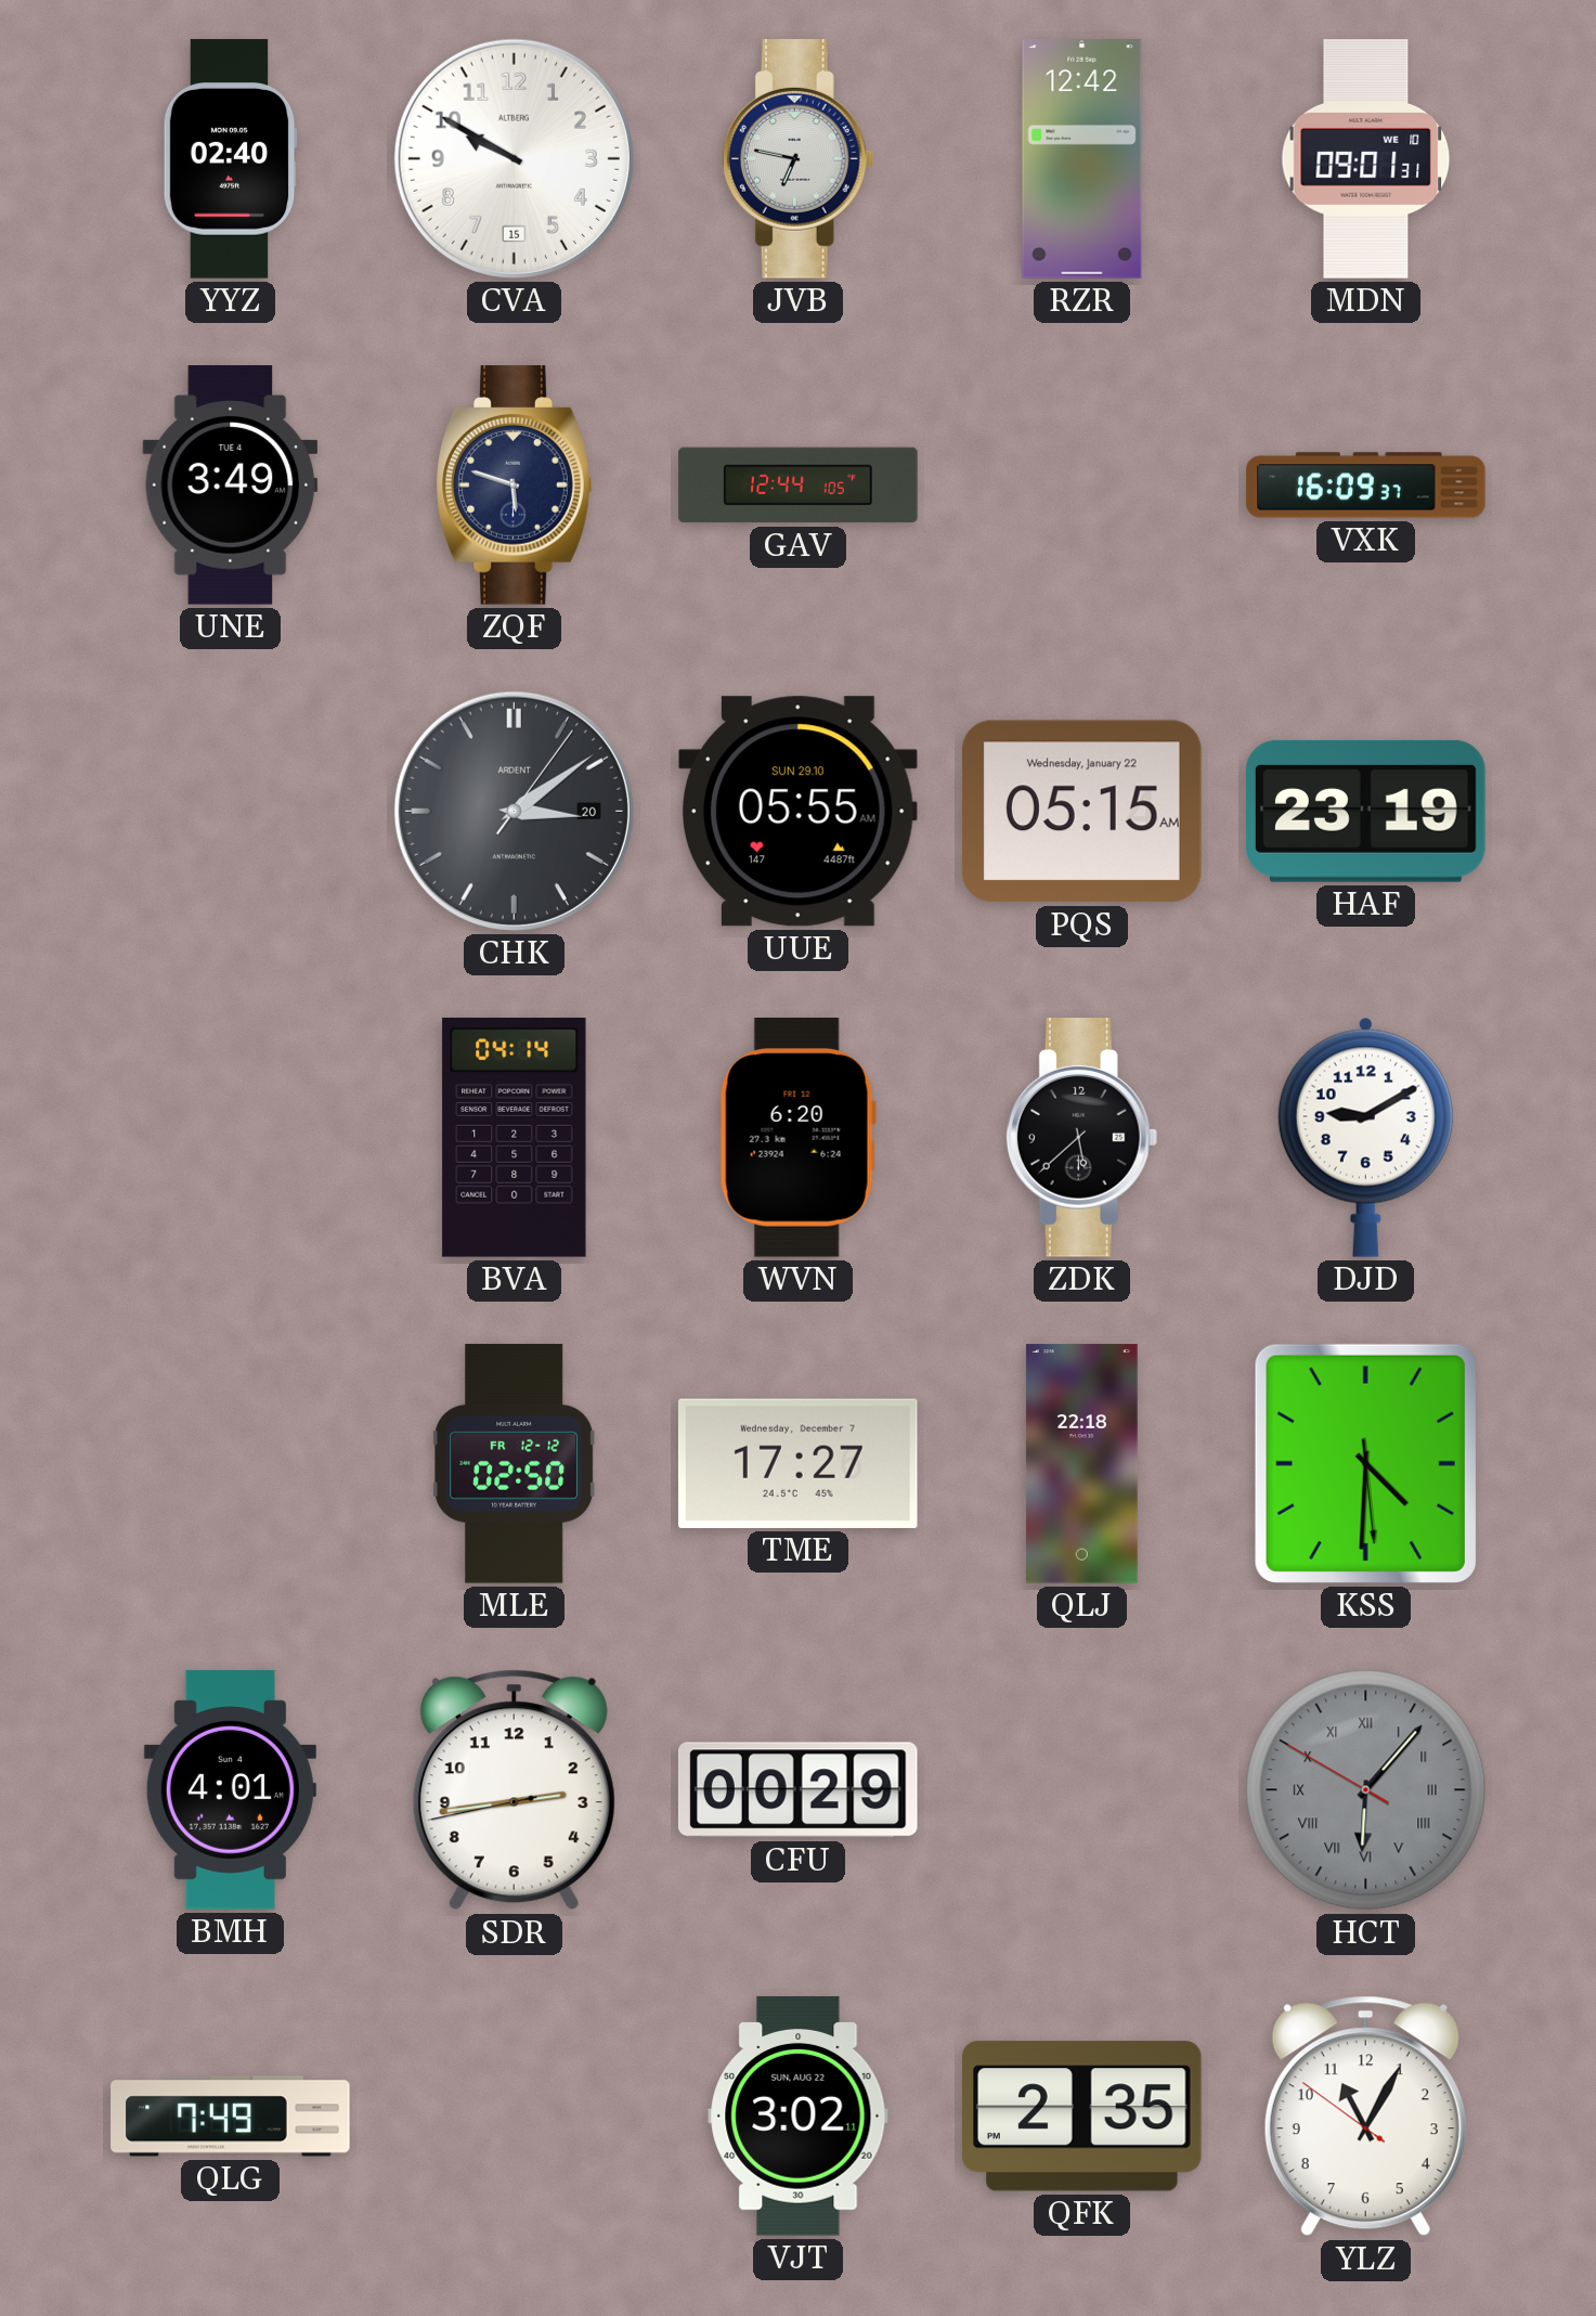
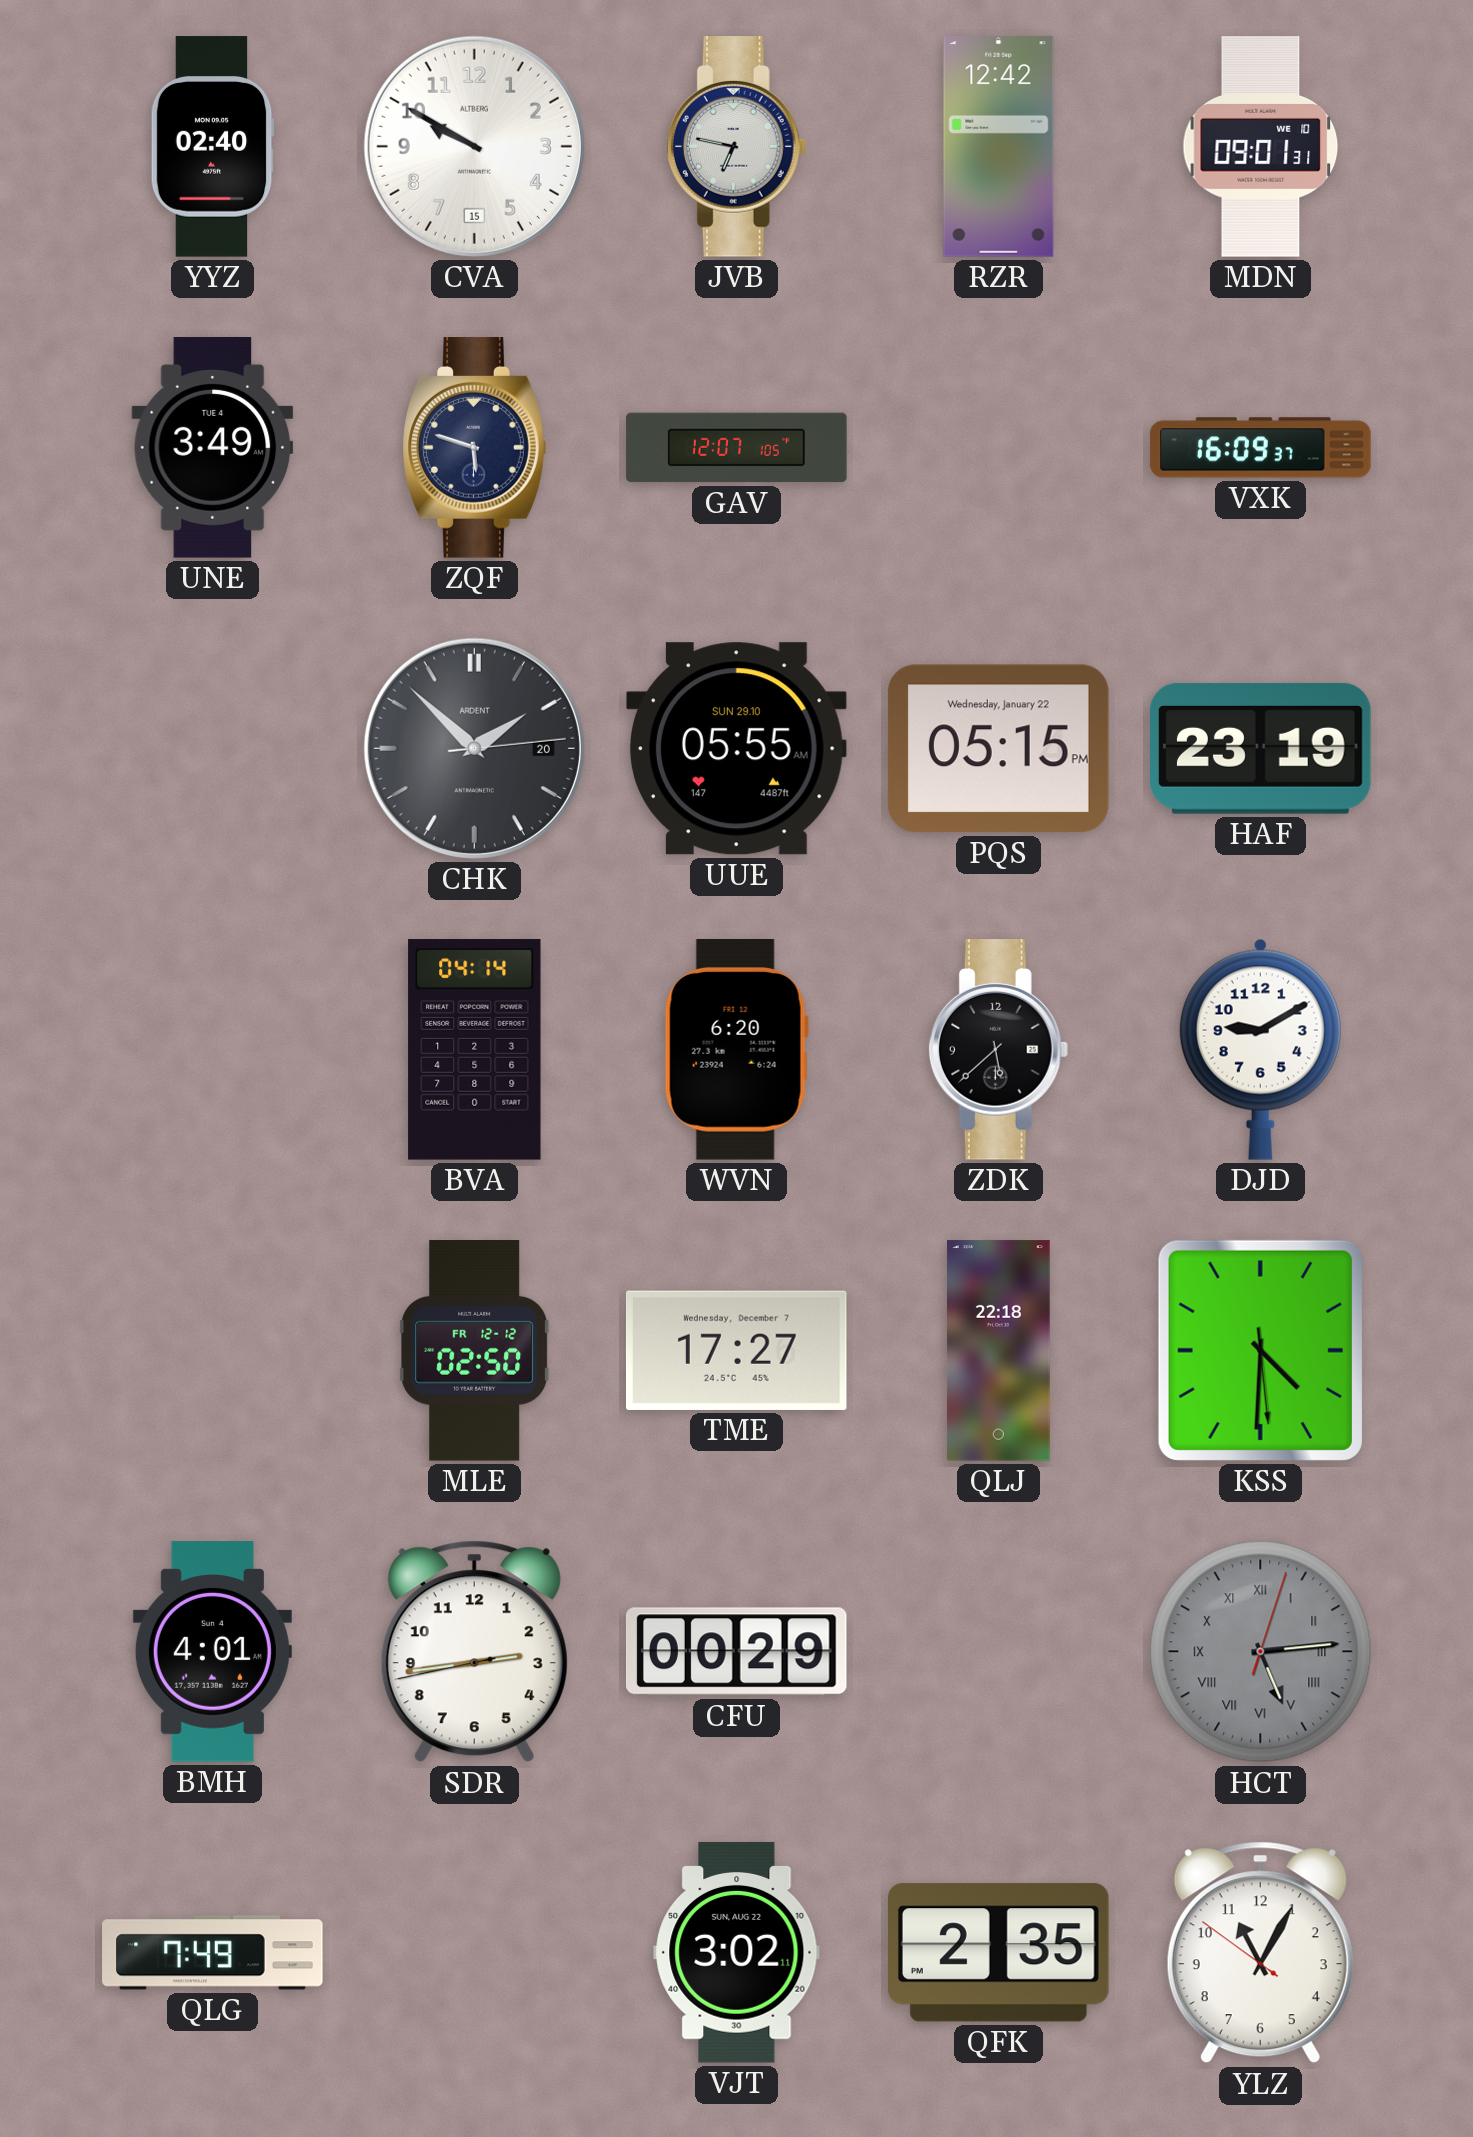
GAV: 12:44 -> 12:07 (737, 448)
CHK: 3:09 -> 1:52 (474, 748)
PQS: 05:15 AM -> 05:15 PM (998, 749)
HCT: 6:06 -> 5:14 (1261, 1652)
